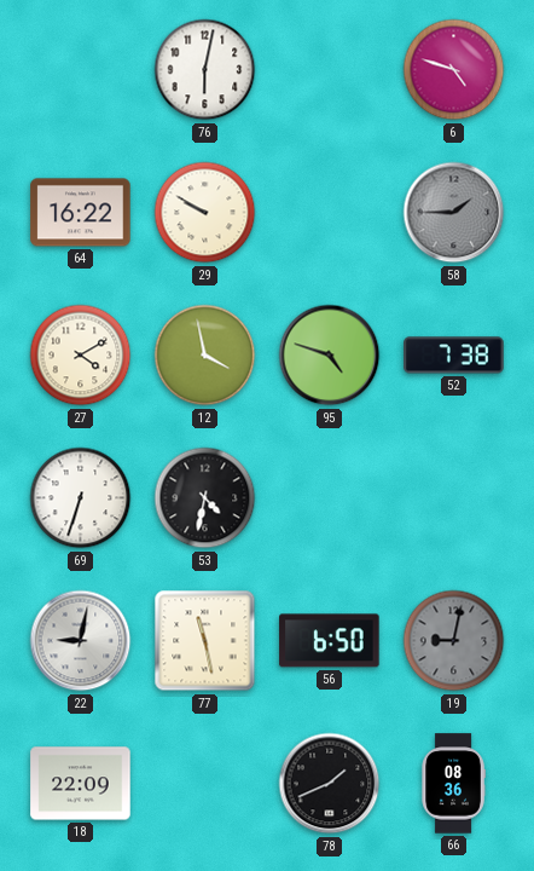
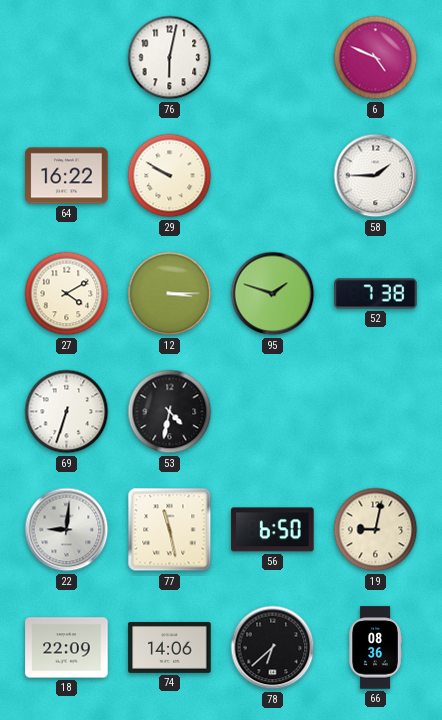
6: 4:48 -> 4:49 (376, 58)
58 dial: grey -> white (376, 176)
12: 3:58 -> 3:15 (170, 294)
95: 4:48 -> 1:48 (273, 294)
22: 9:02 -> 9:01 (67, 530)
19 dial: grey -> cream (376, 530)
74: none -> 14:06 (170, 647)
78: 1:41 -> 6:38 (273, 648)
